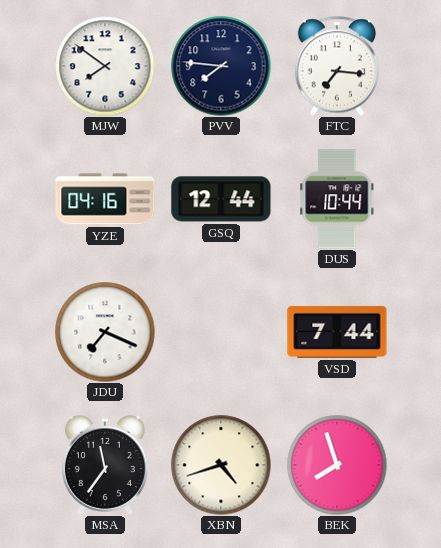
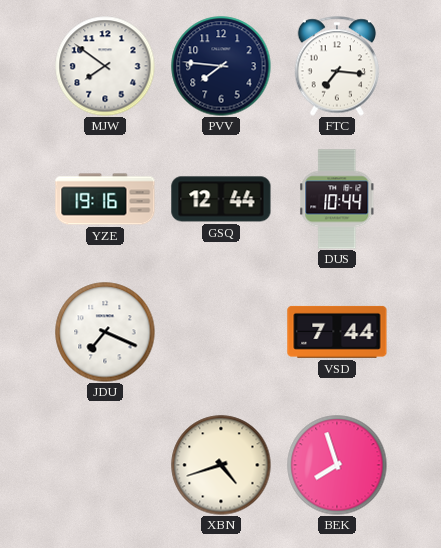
YZE: 04:16 -> 19:16 (105, 199)
MSA: 11:36 -> none (105, 465)
